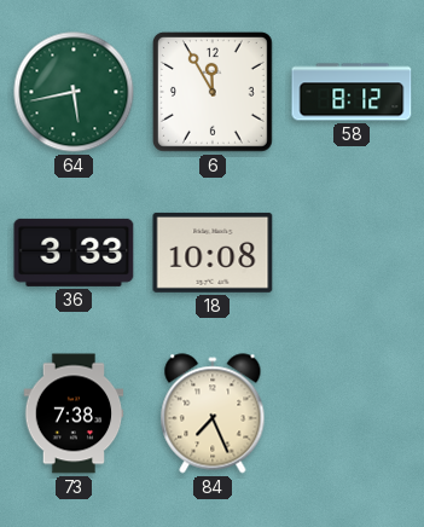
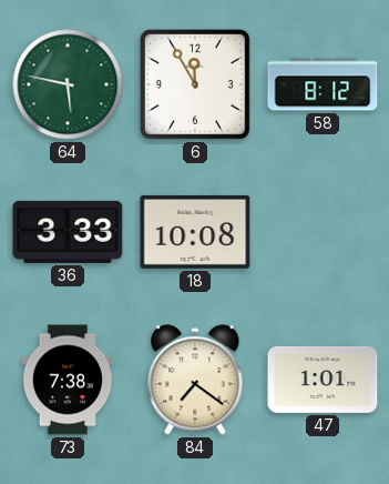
64: 5:43 -> 5:47 (68, 84)
84: 7:26 -> 7:21 (195, 380)
47: none -> 1:01 (323, 380)
